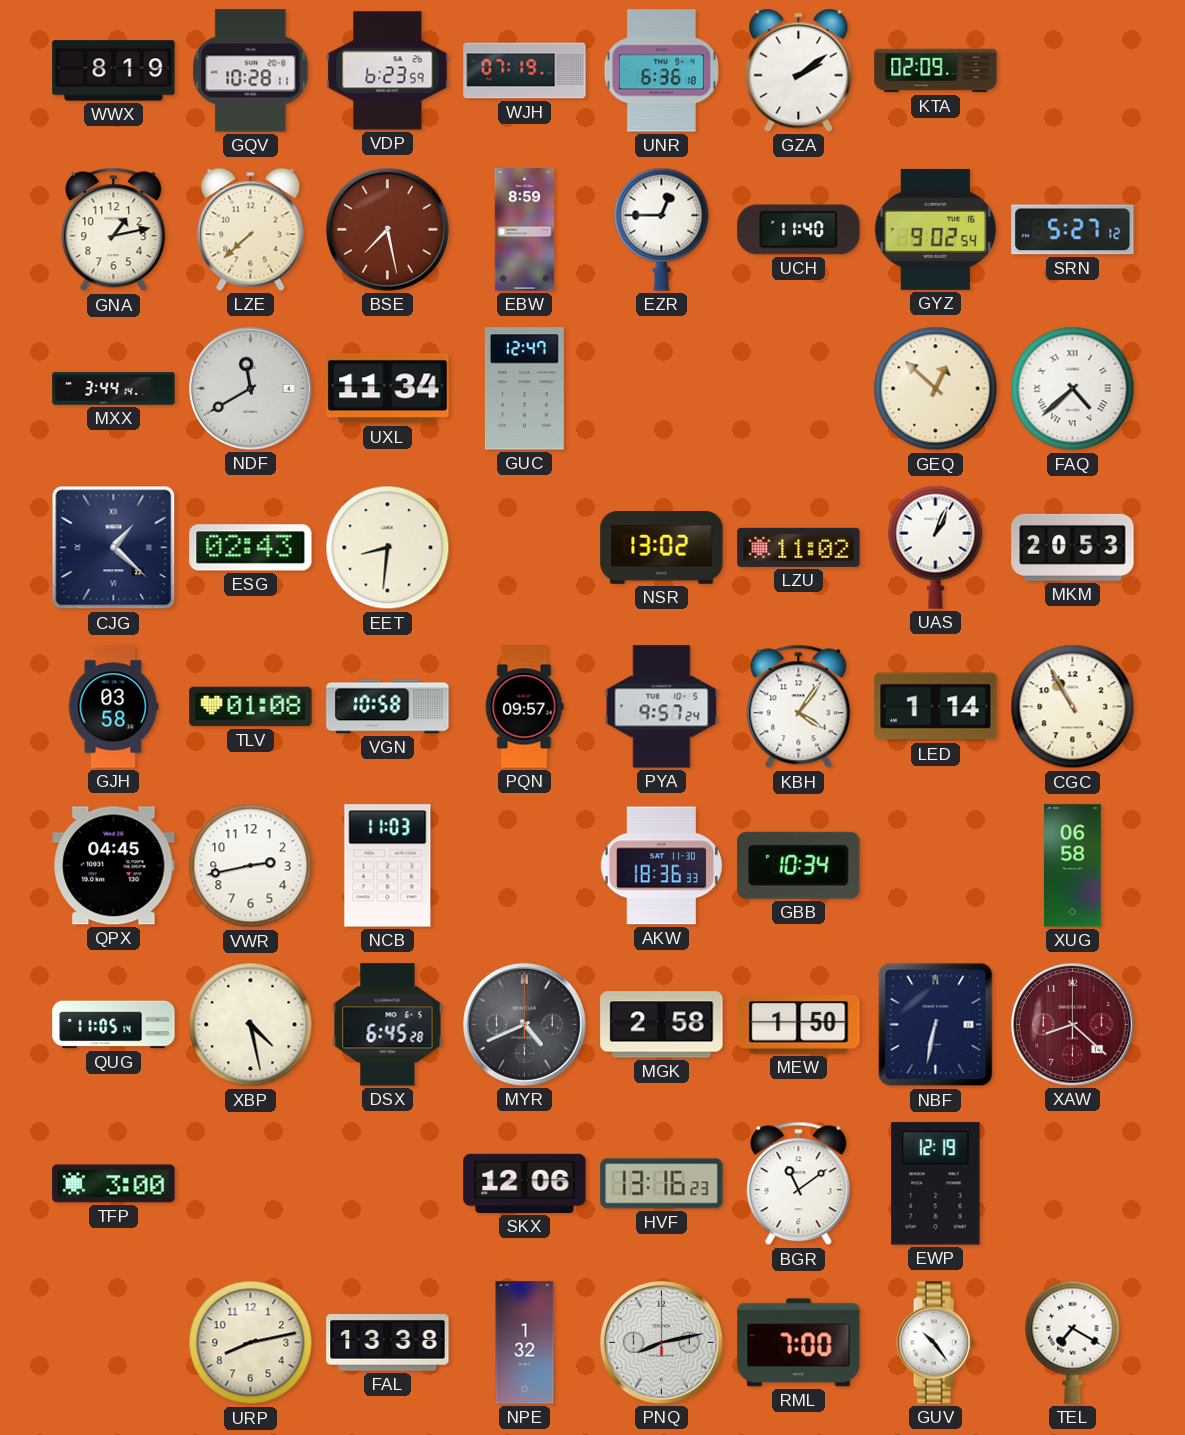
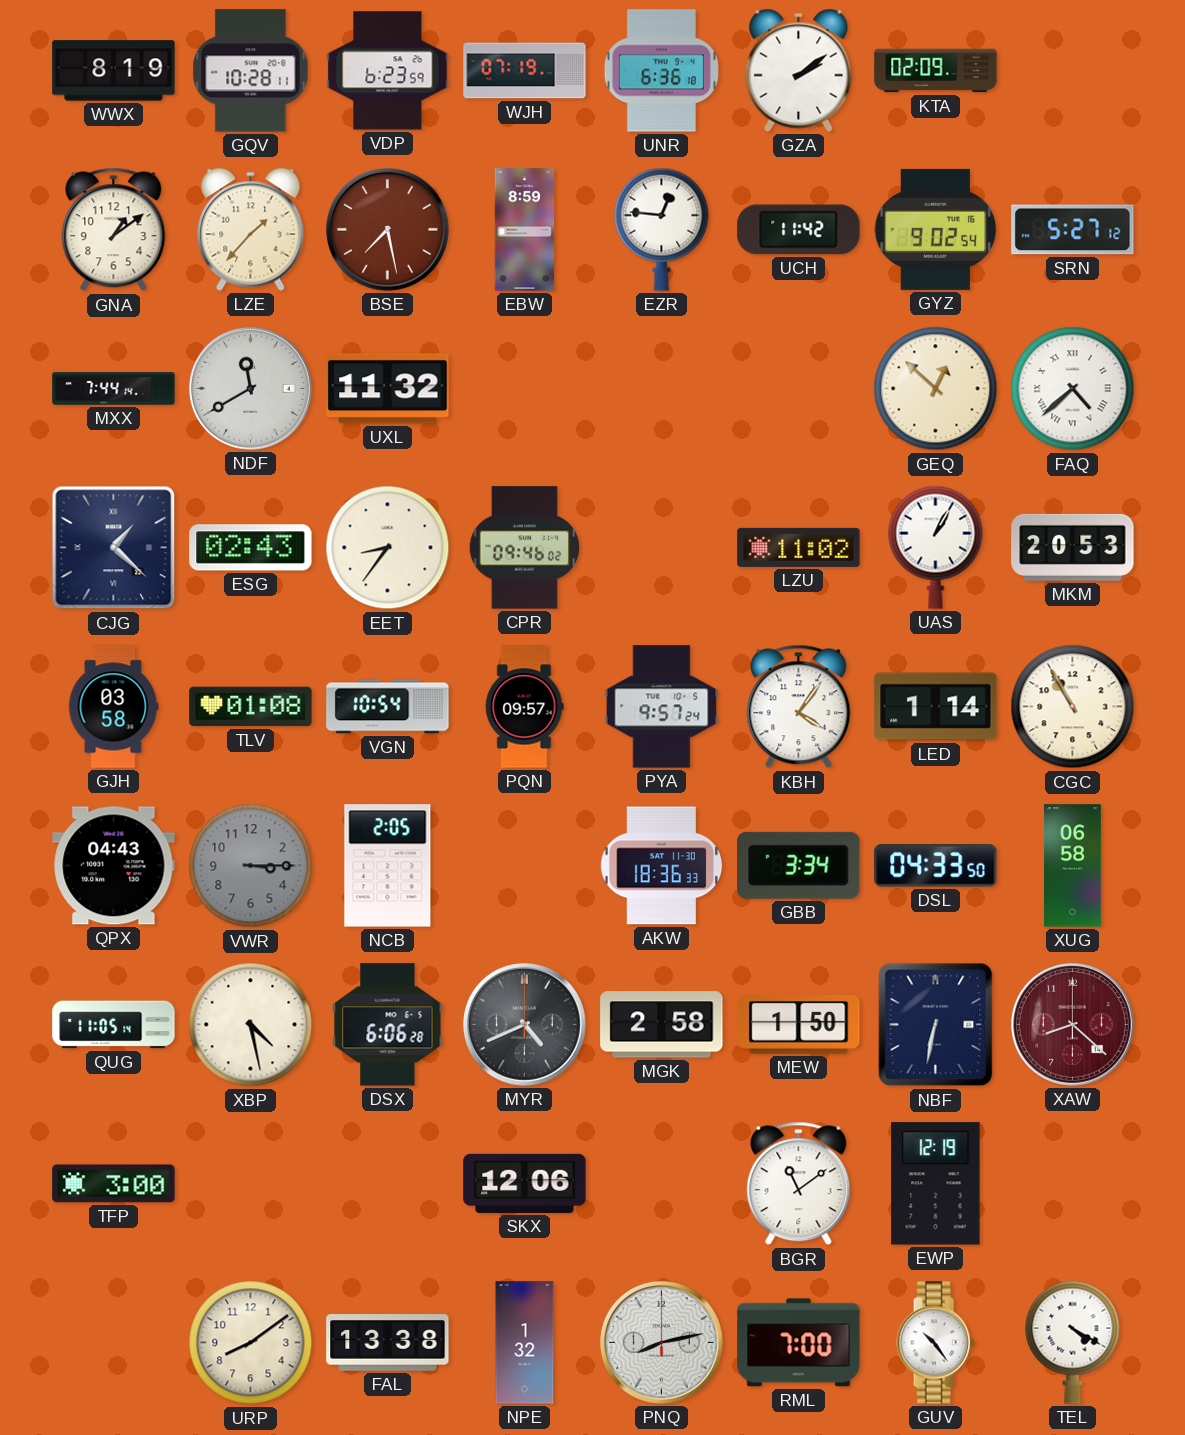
GNA: 1:13 -> 1:09 (114, 230)
LZE: 7:38 -> 1:37 (251, 229)
EZR: 12:45 -> 12:46 (662, 229)
UCH: 11:40 -> 11:42 (799, 230)
MXX: 3:44 -> 7:44 (114, 389)
UXL: 11:34 -> 11:32 (388, 389)
GUC: 12:47 -> none (524, 389)
EET: 8:31 -> 8:36 (388, 548)
CPR: none -> 09:46 (524, 548)
NSR: 13:02 -> none (662, 548)
UAS: 1:04 -> 1:05 (936, 547)
VGN: 10:58 -> 10:54 (388, 707)
QPX: 04:45 -> 04:43 (114, 866)
VWR: 2:43 -> 3:15 (251, 866)
VWR dial: white -> grey (251, 866)
NCB: 11:03 -> 2:05 (388, 866)
GBB: 10:34 -> 3:34 (799, 865)
DSL: none -> 04:33 (936, 866)
DSX: 6:45 -> 6:06 (388, 1025)
HVF: 13:16 -> none (662, 1184)
URP: 8:13 -> 8:09 (251, 1343)
TEL: 7:20 -> 4:20 (1073, 1342)
